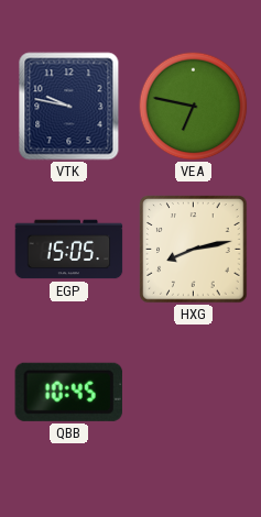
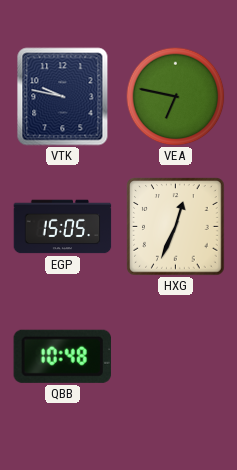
HXG: 8:13 -> 12:34 (176, 227)
QBB: 10:45 -> 10:48 (62, 356)
